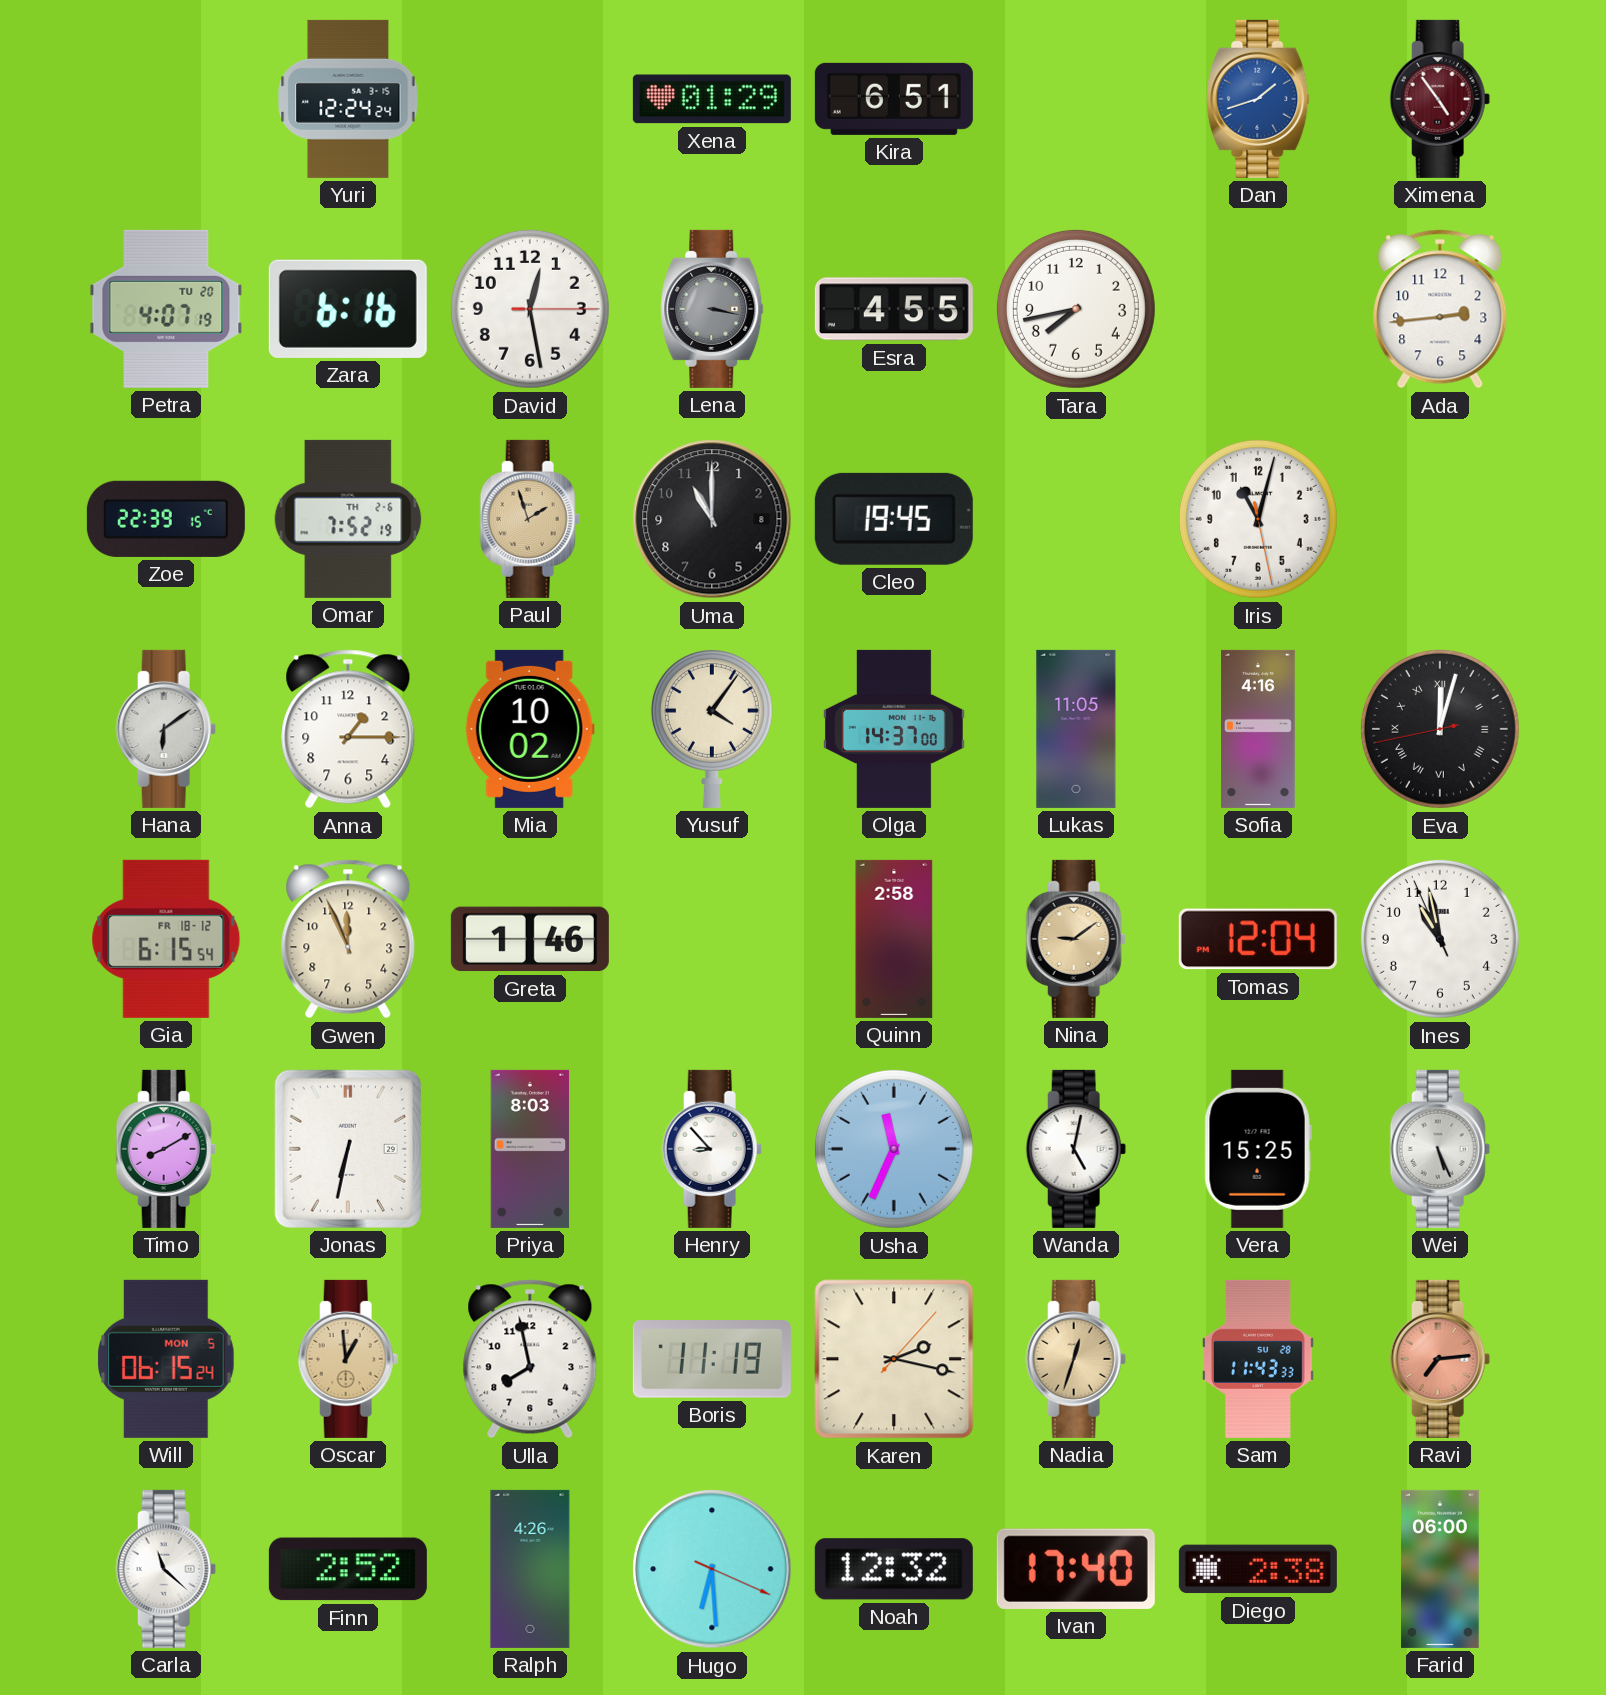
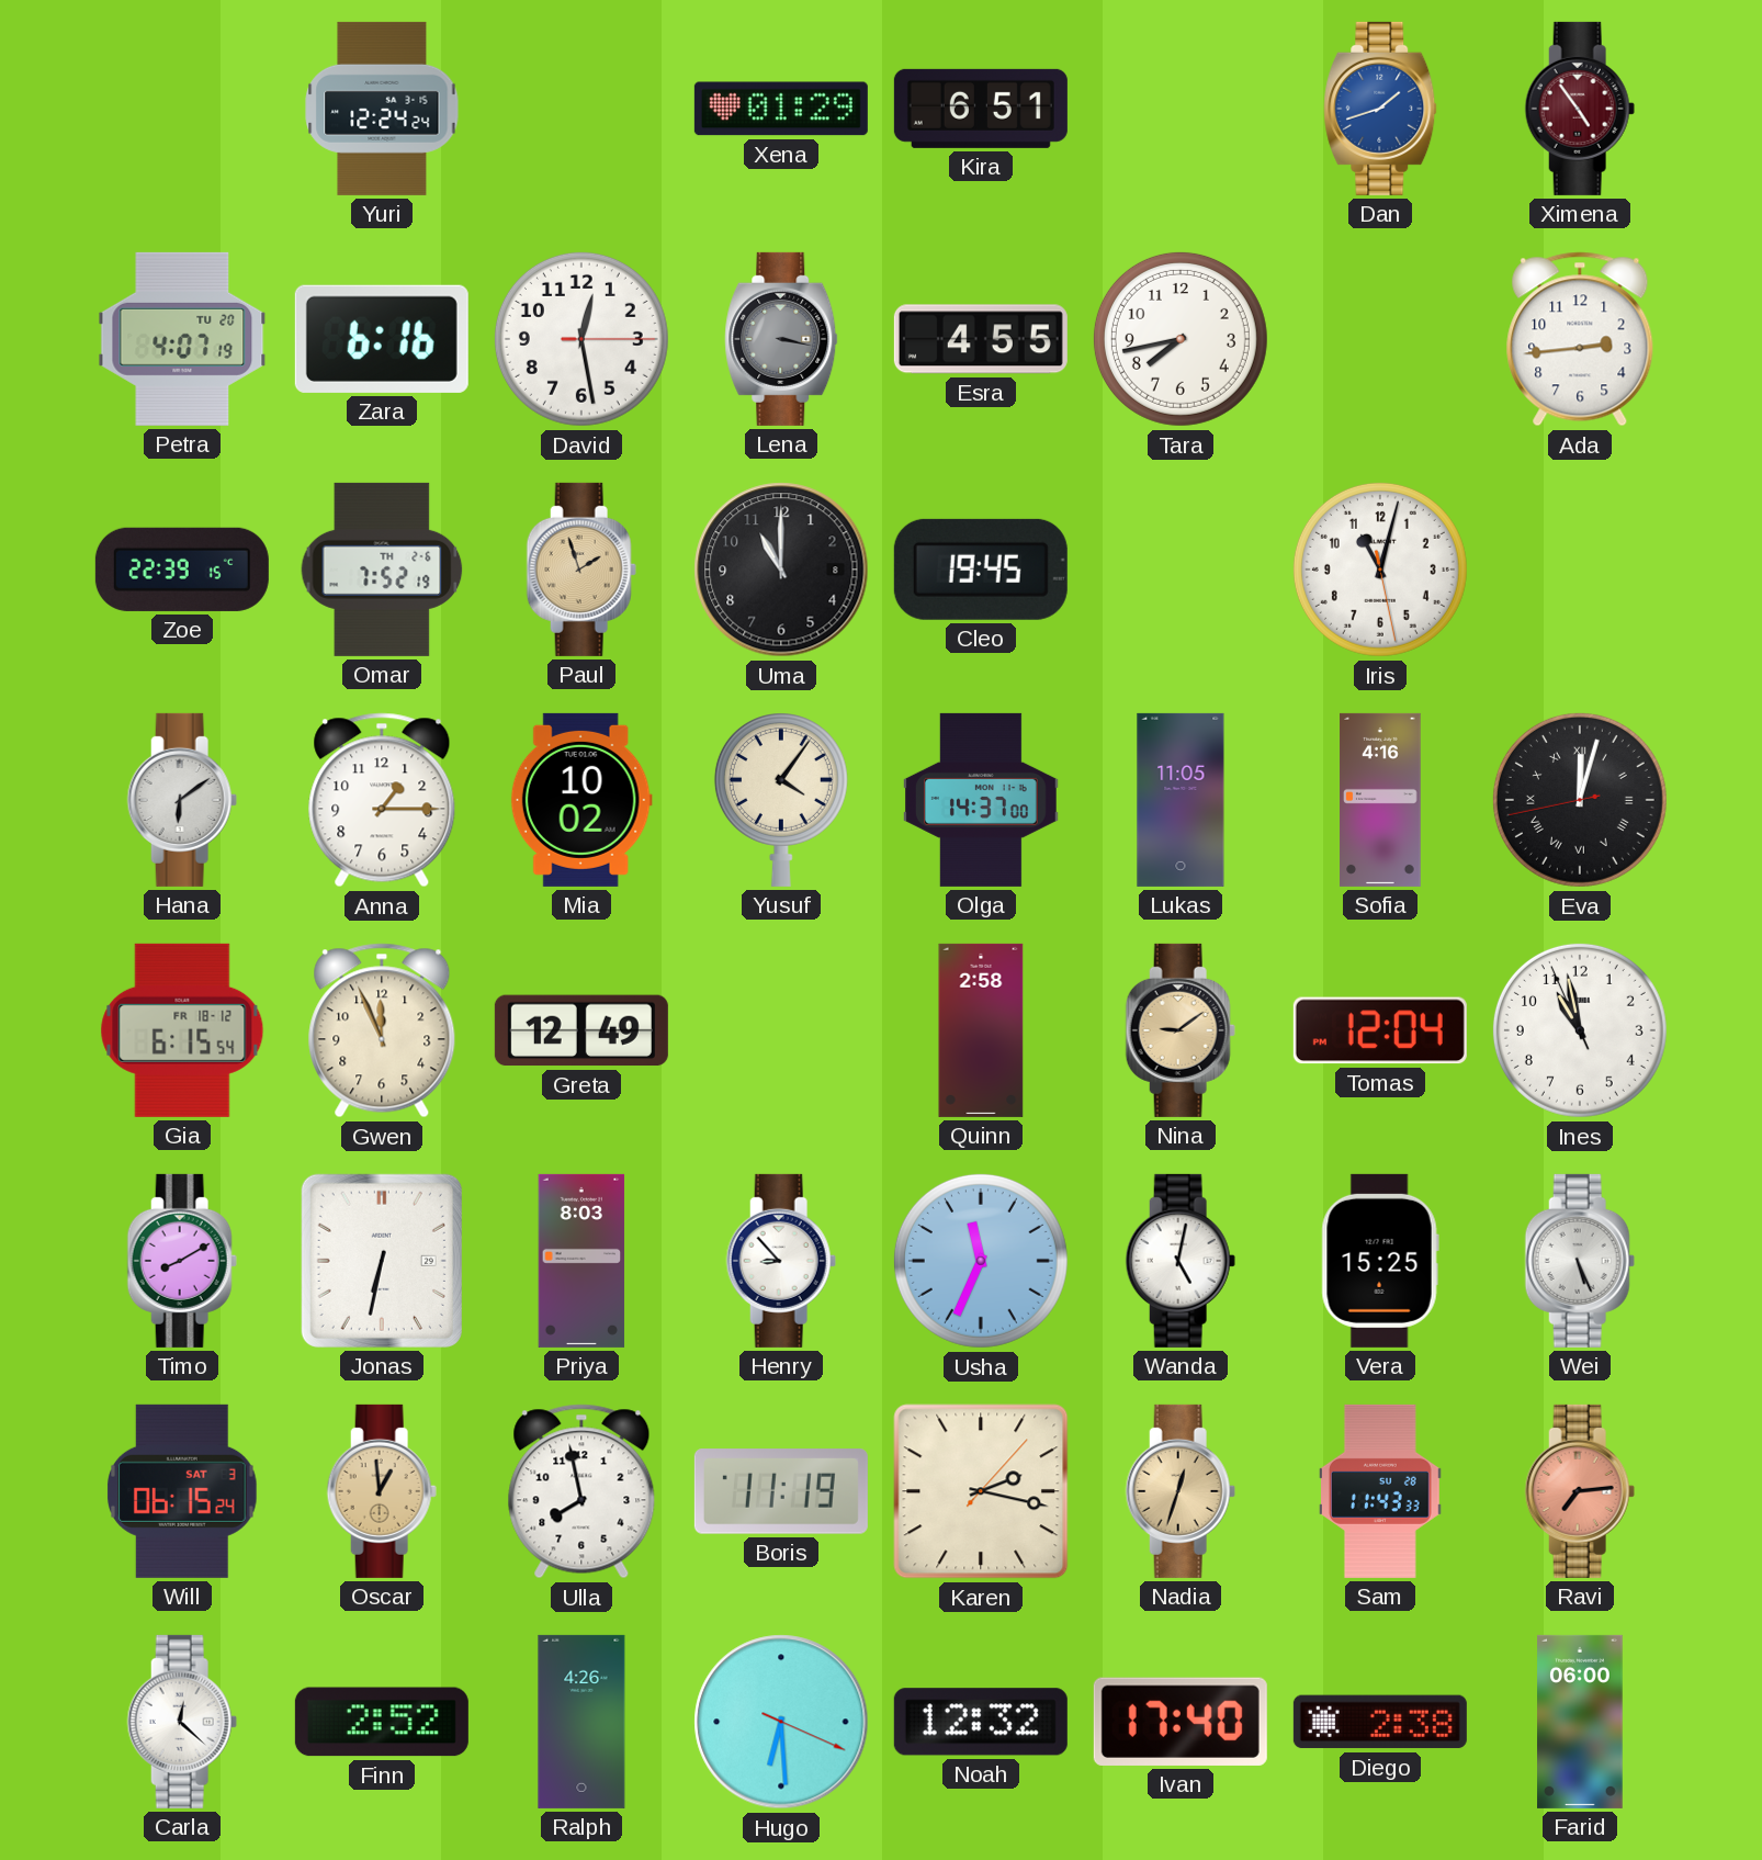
Greta: 1:46 -> 12:49 (581, 1030)
Will date: MON 5 -> SAT 3 (182, 1491)
Carla: 11:22 -> 12:22 (182, 1722)
